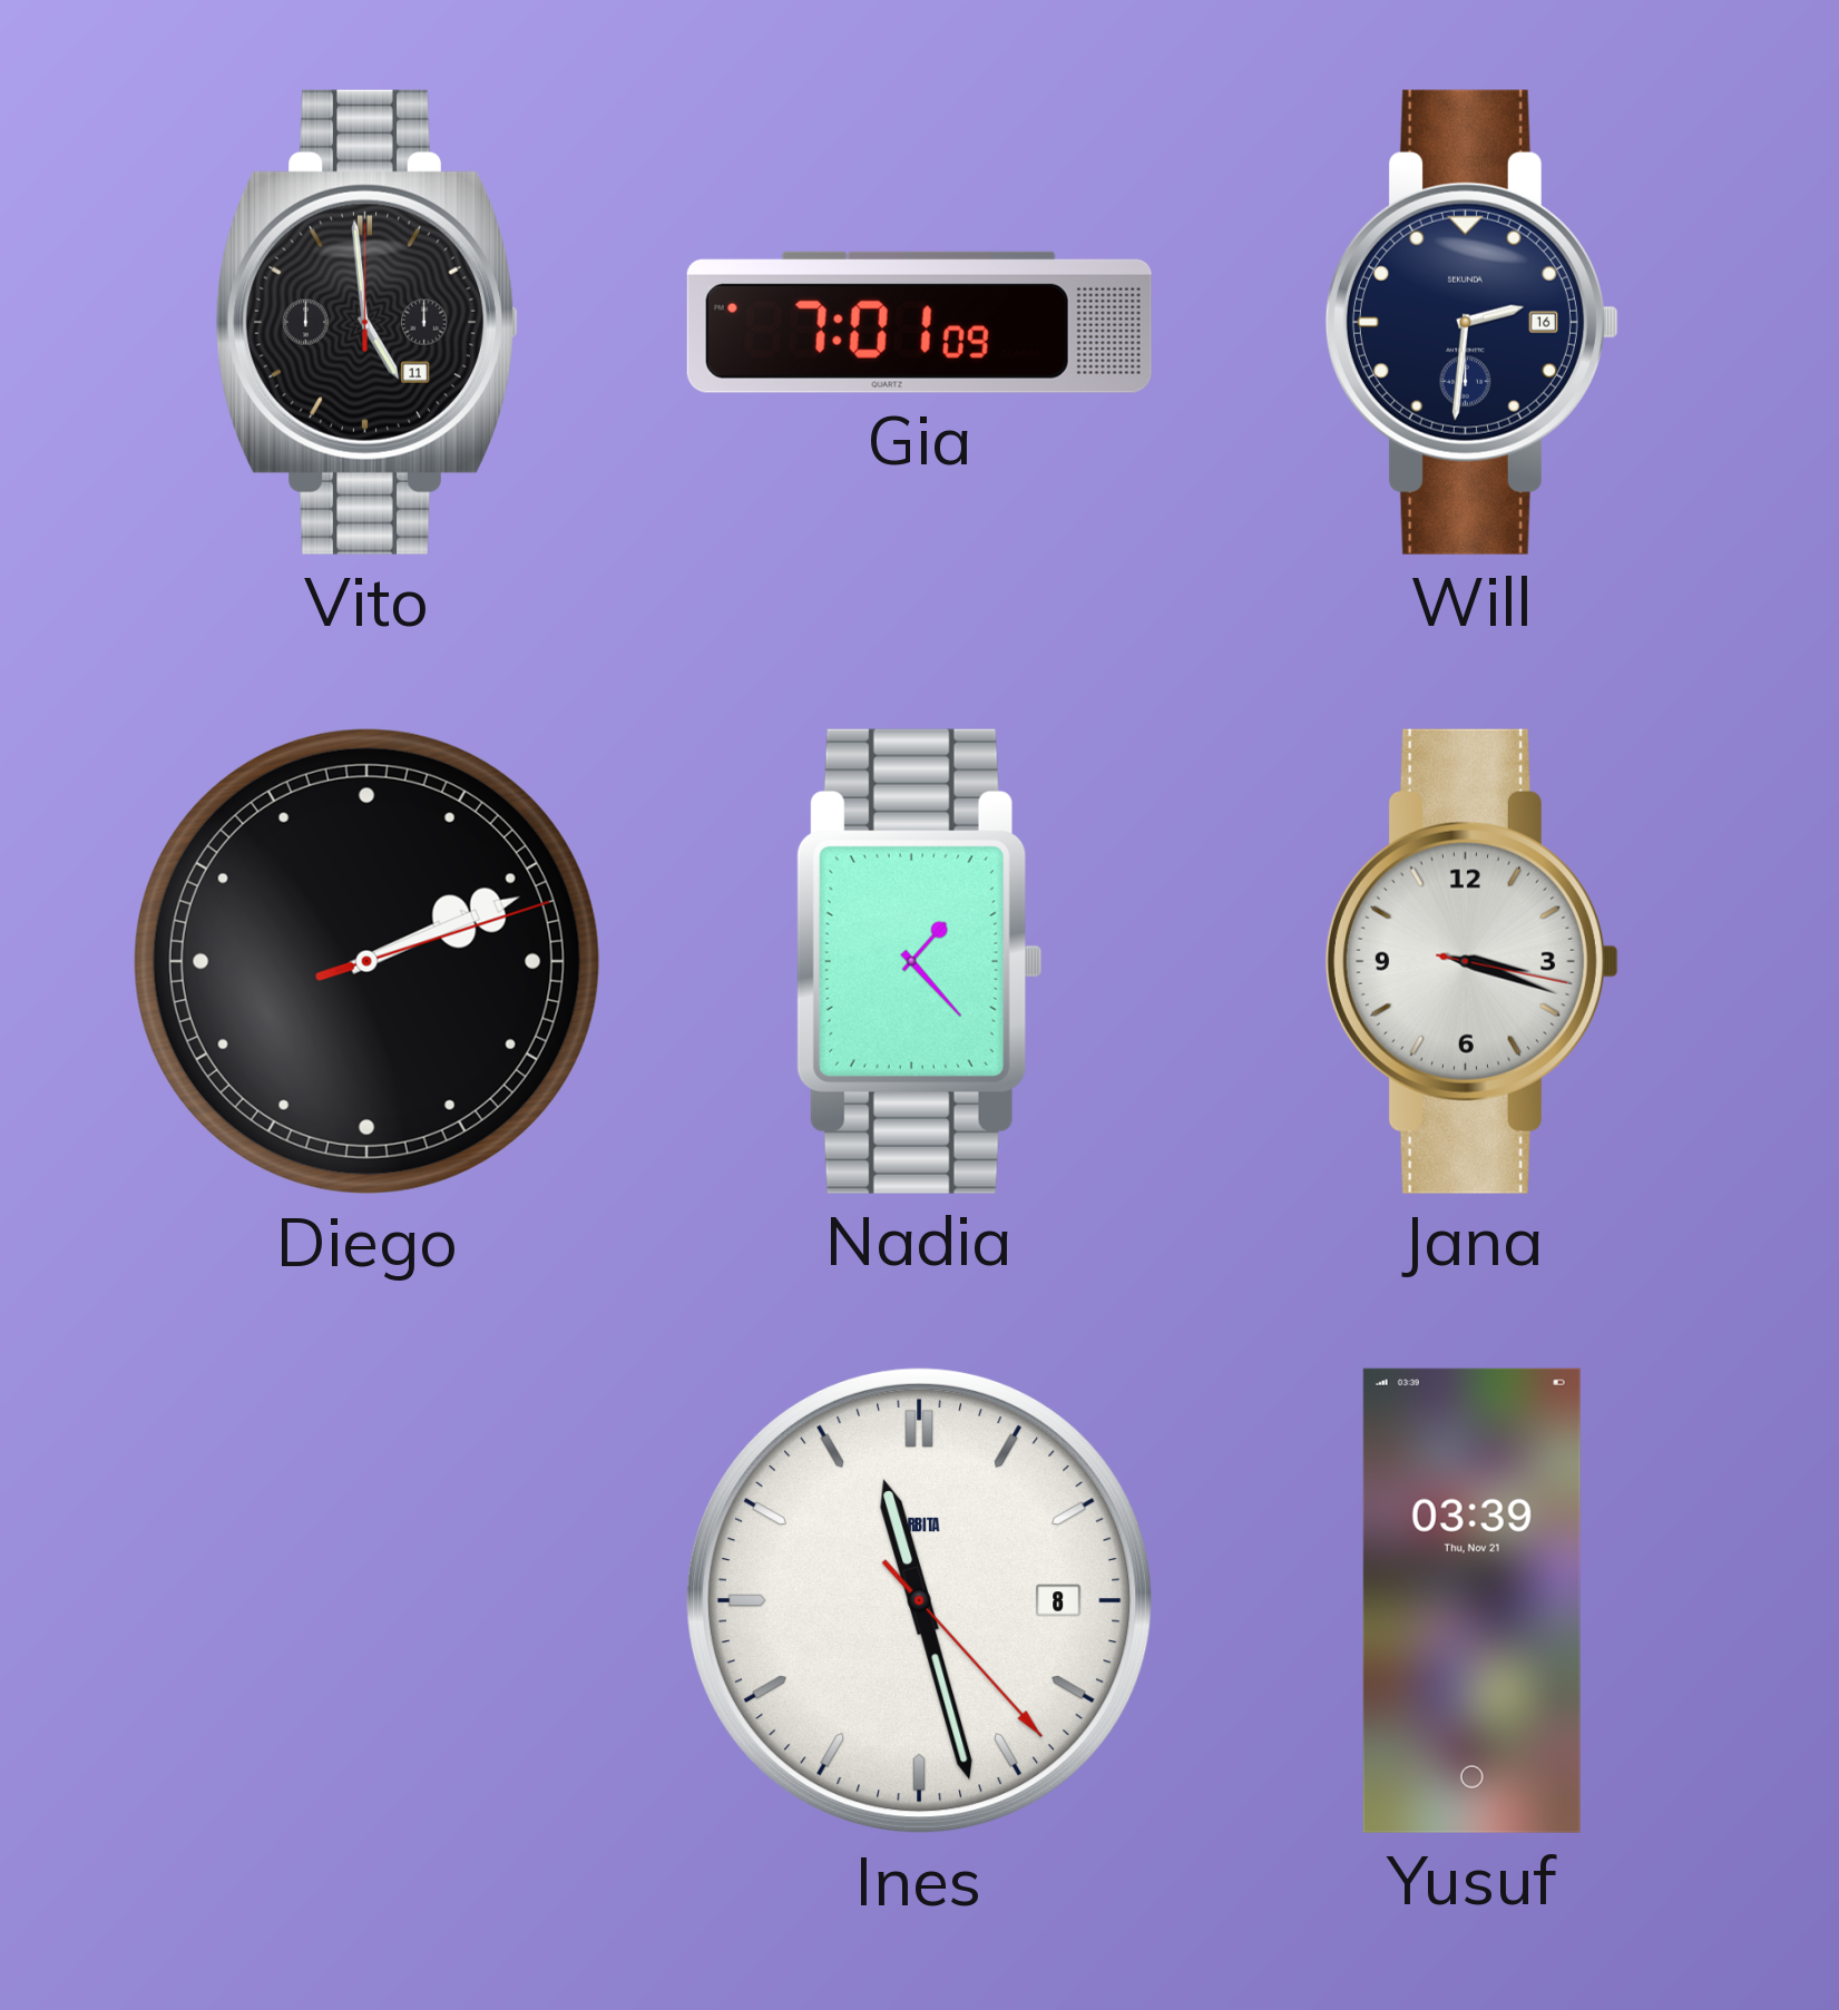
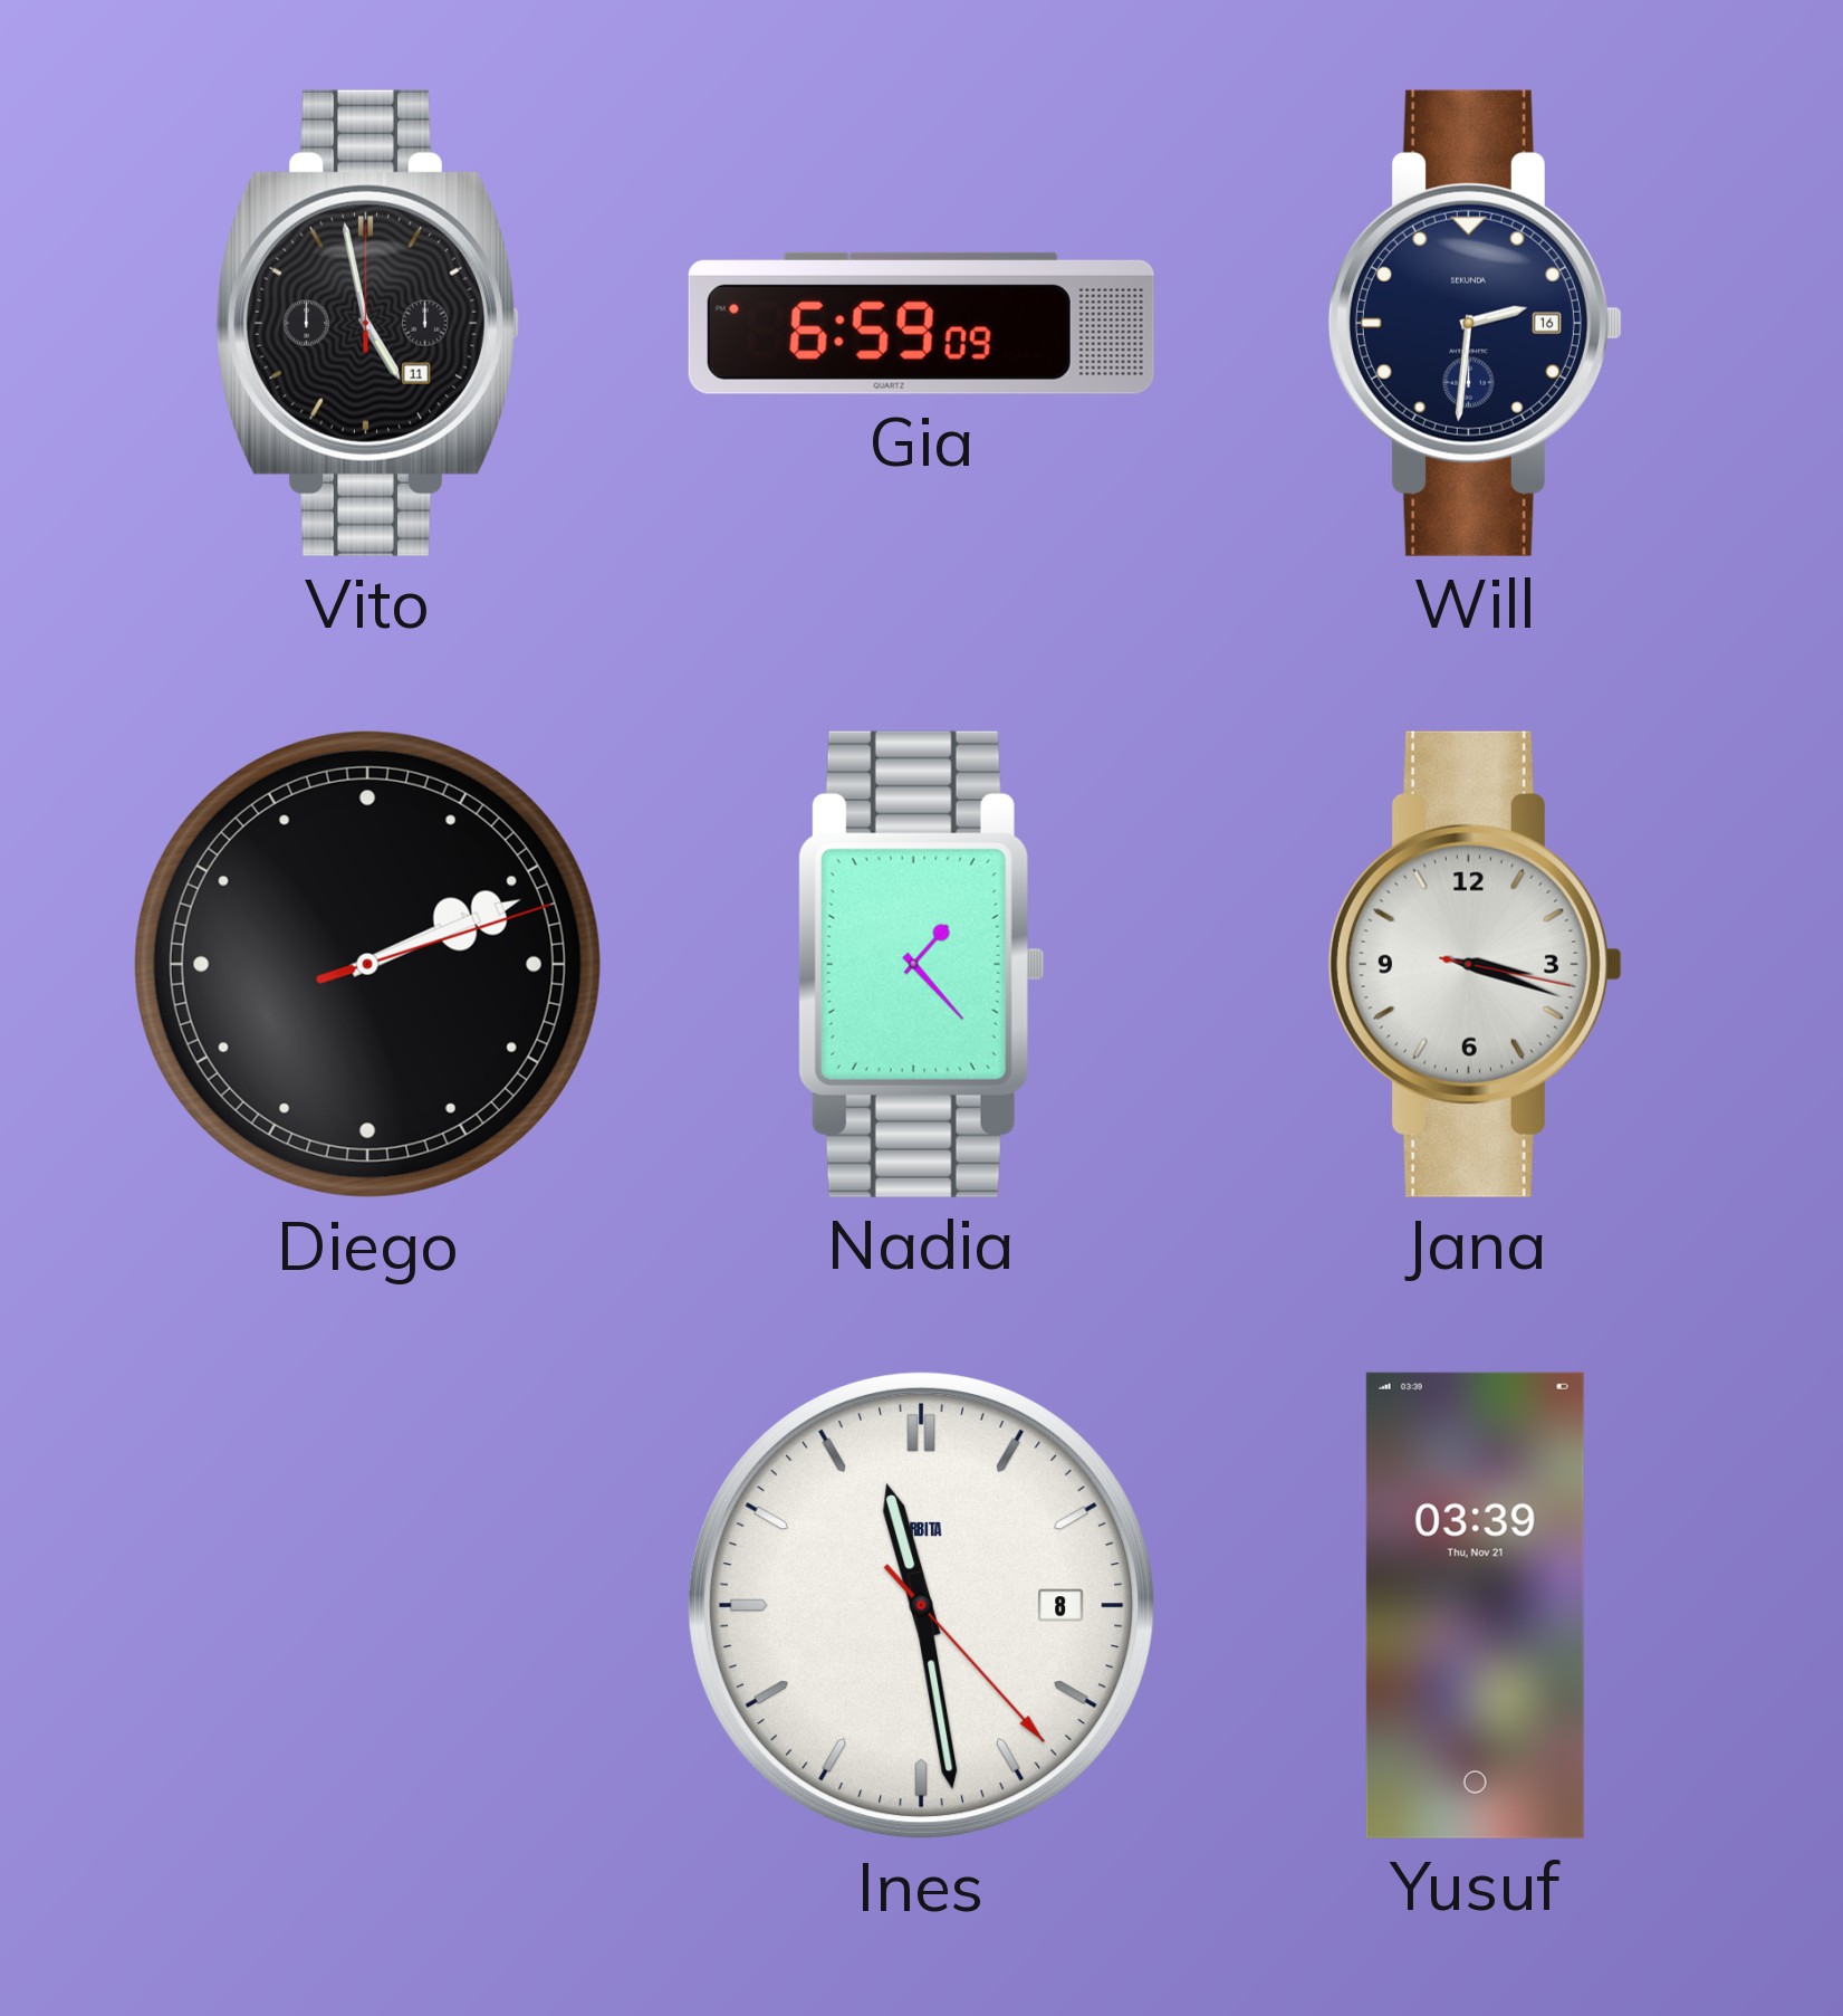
Vito: 4:59 -> 4:58 (367, 323)
Gia: 7:01 -> 6:59 (921, 323)
Ines: 11:27 -> 11:28 (921, 1605)
